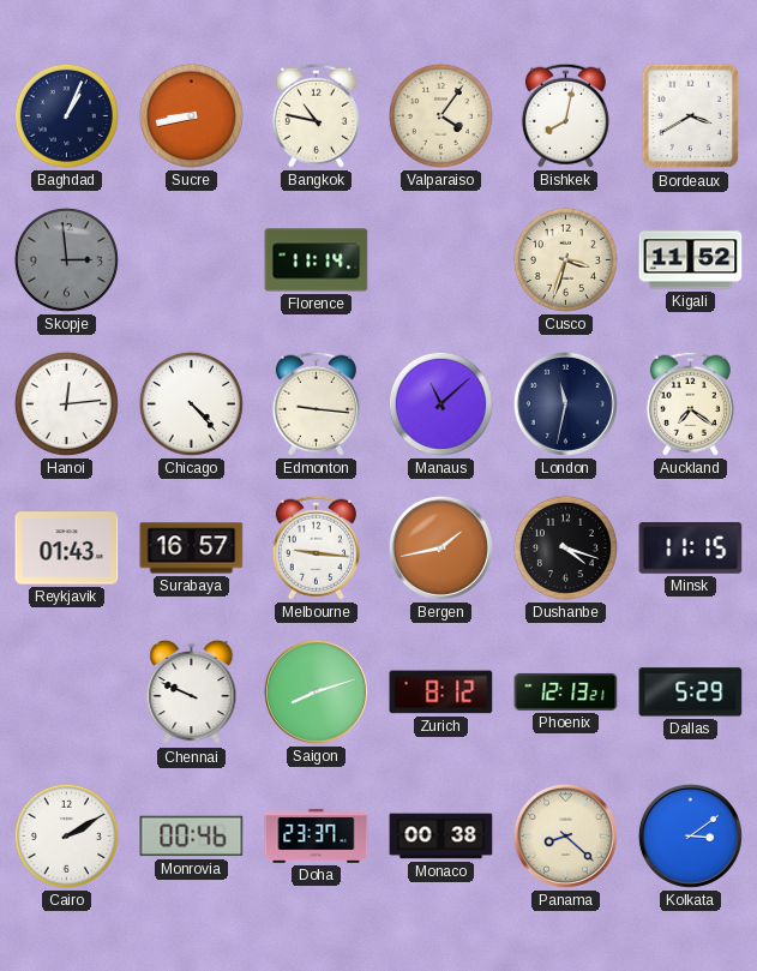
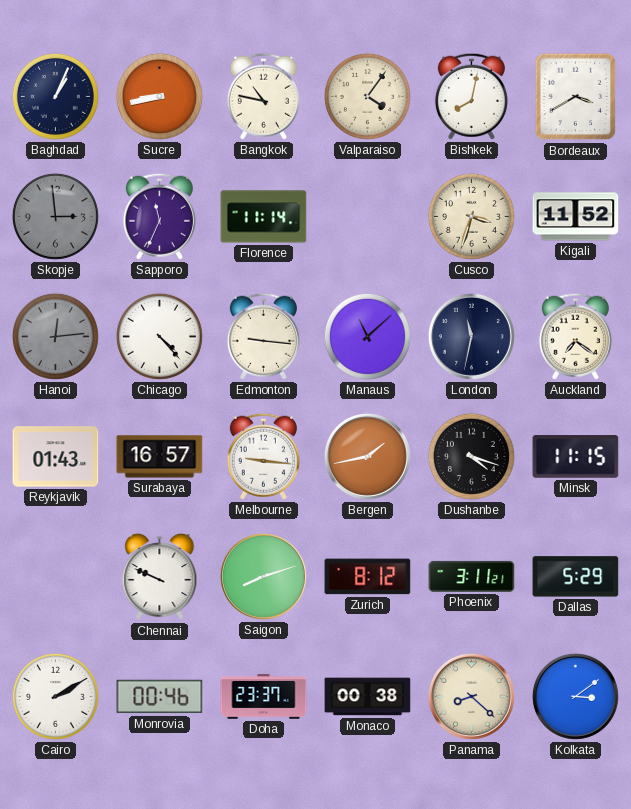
Sapporo: none -> 11:34 (159, 216)
Hanoi dial: white -> grey (55, 336)
Phoenix: 12:13 -> 3:11 (472, 576)
